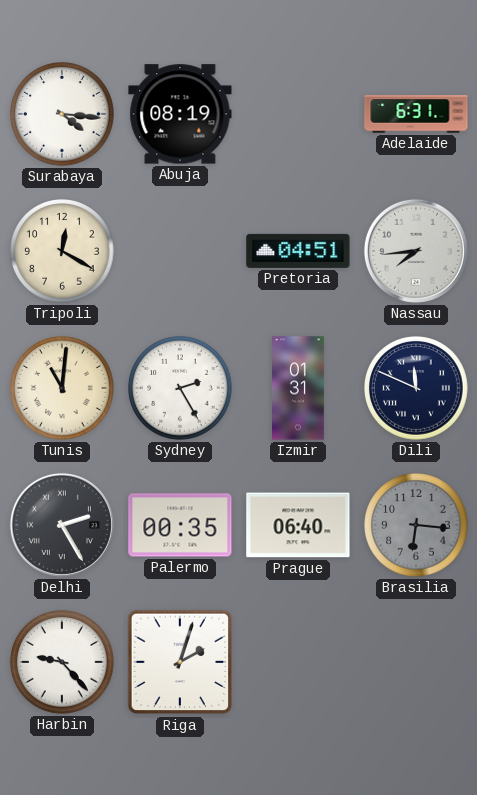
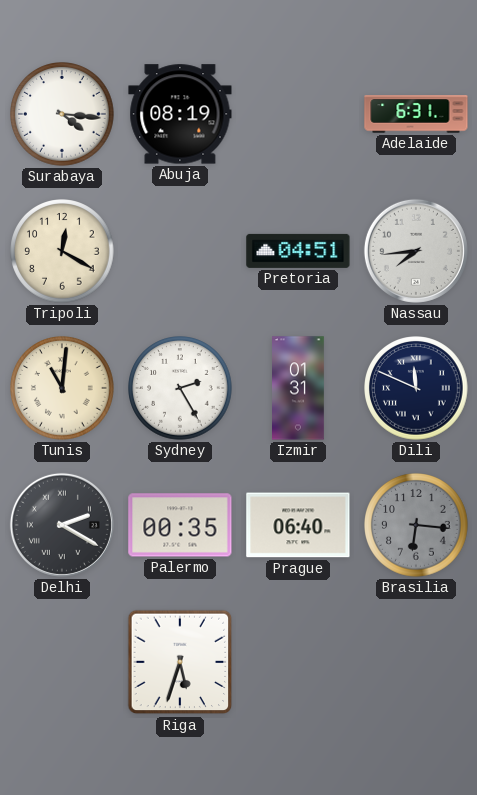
Delhi: 2:25 -> 2:20 (62, 525)
Harbin: 9:23 -> none (62, 662)
Riga: 2:03 -> 5:33 (180, 662)
